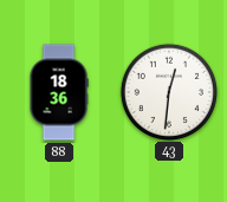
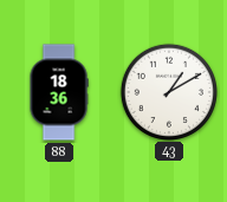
43: 12:31 -> 1:10 (168, 91)
